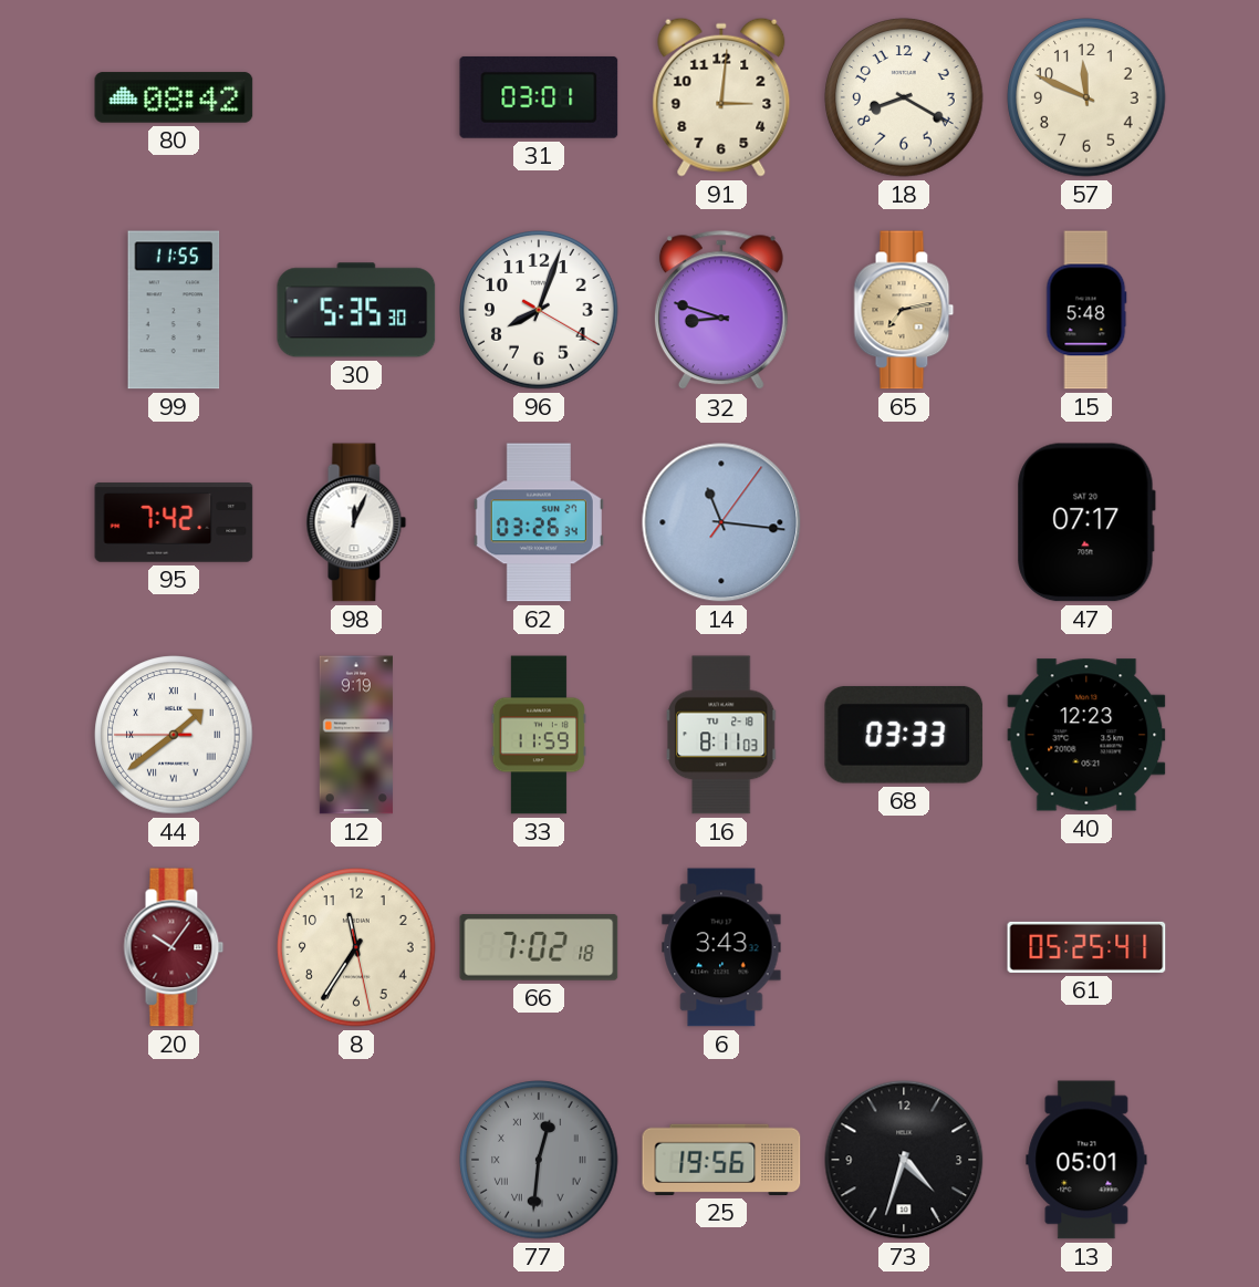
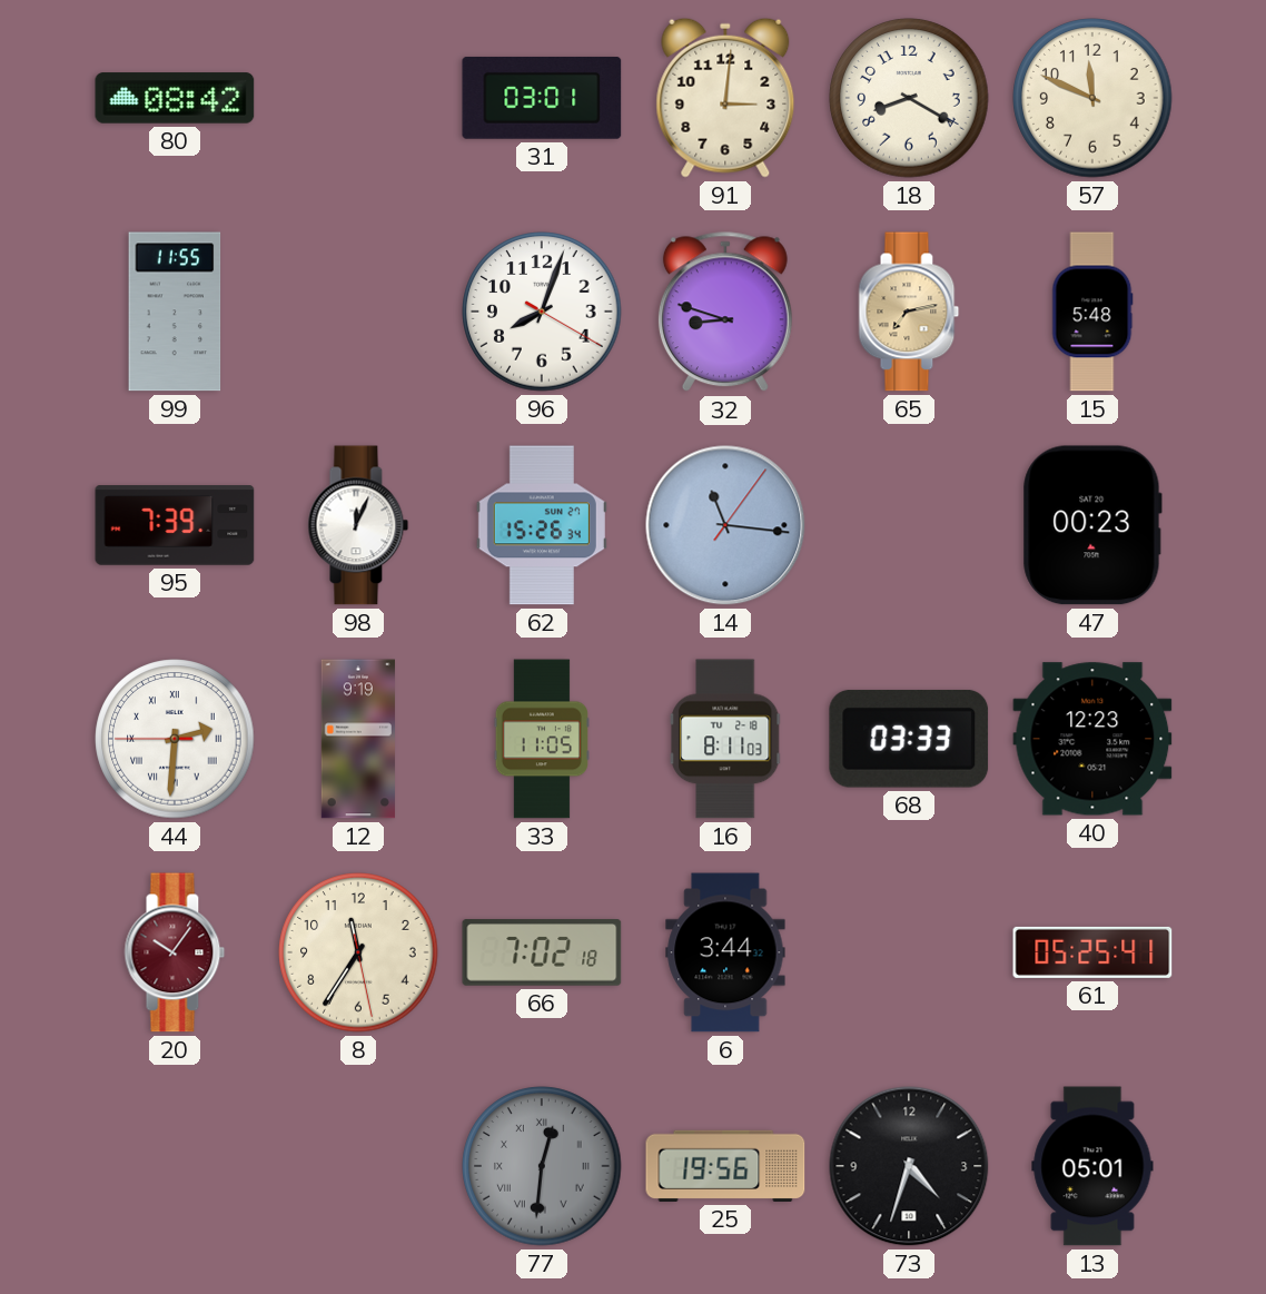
30: 5:35 -> none (356, 310)
95: 7:42 -> 7:39 (175, 525)
62: 03:26 -> 15:26 (542, 525)
47: 07:17 -> 00:23 (1092, 525)
44: 1:38 -> 2:30 (175, 739)
33: 11:59 -> 11:05 (542, 739)
6: 3:43 -> 3:44 (725, 952)
